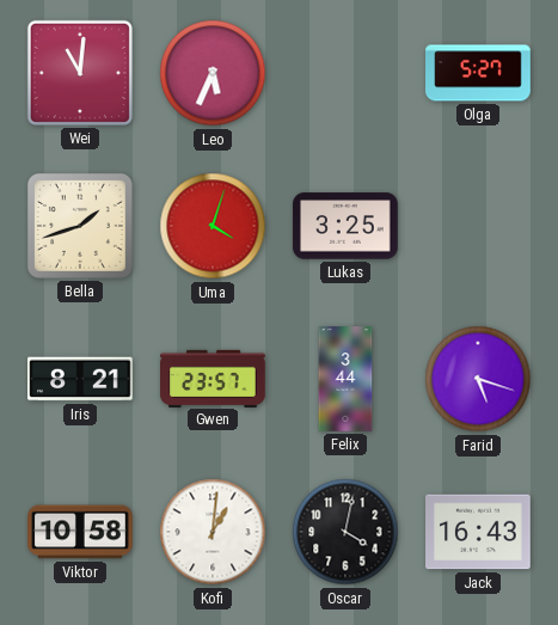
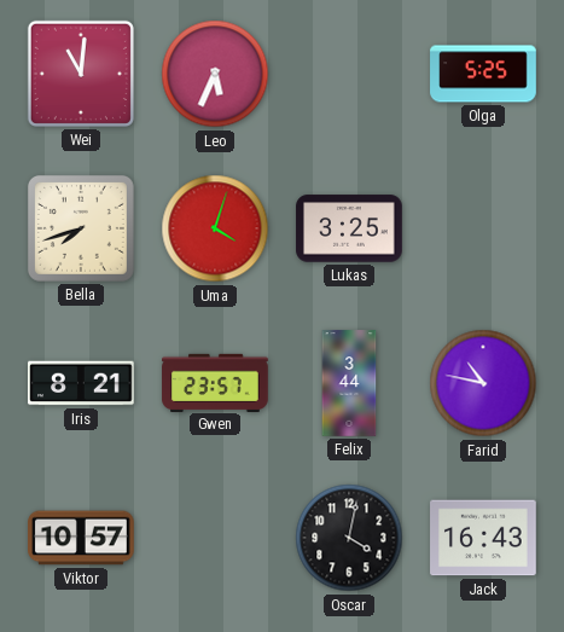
Olga: 5:27 -> 5:25 (483, 74)
Bella: 1:42 -> 7:42 (81, 228)
Farid: 5:18 -> 10:47 (483, 383)
Viktor: 10:58 -> 10:57 (81, 538)
Kofi: 1:01 -> none (213, 532)
